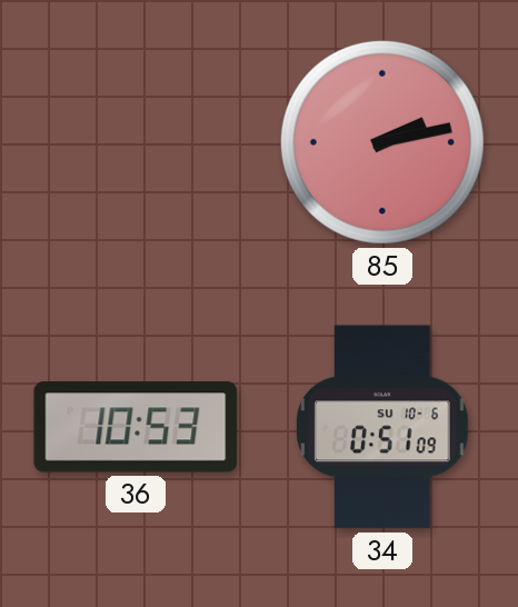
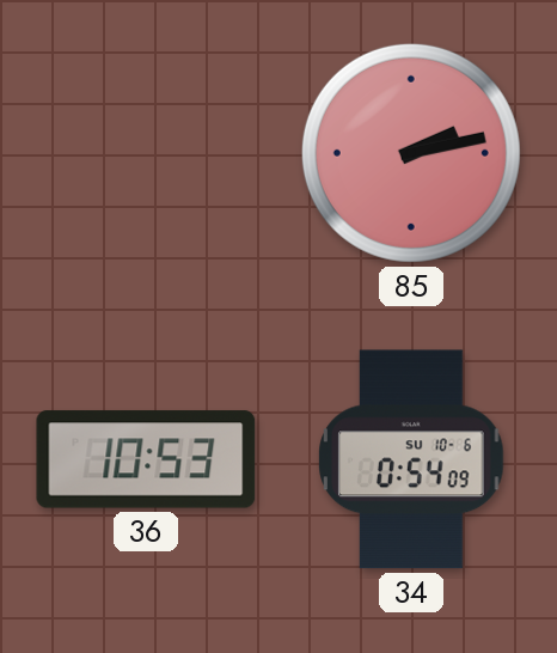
34: 0:51 -> 0:54 (411, 459)
